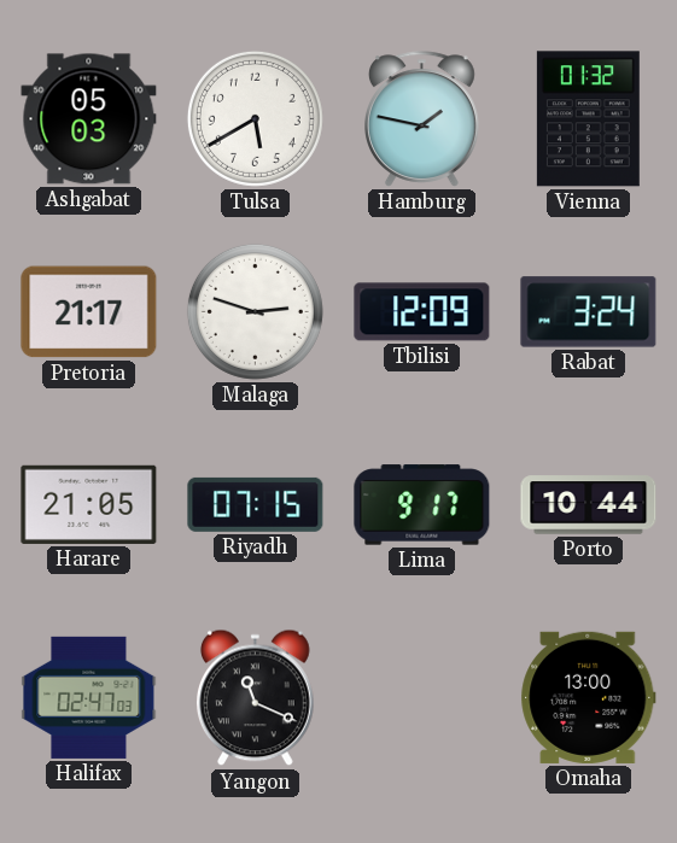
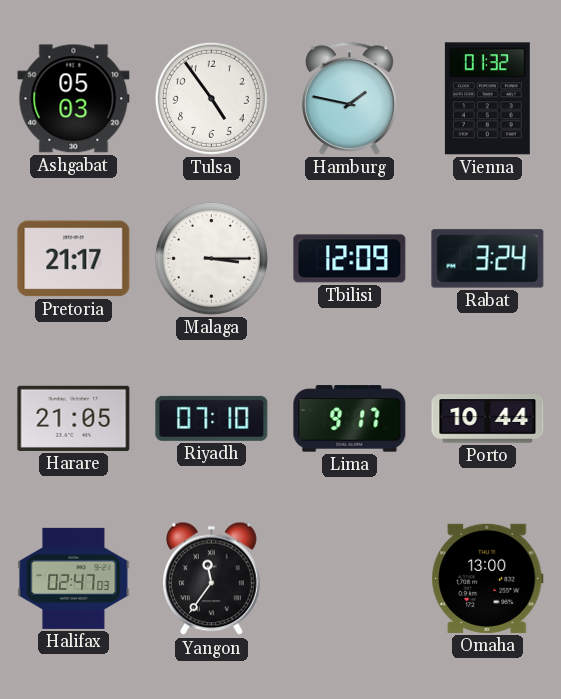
Tulsa: 5:40 -> 4:54 (211, 98)
Malaga: 2:48 -> 3:15 (211, 258)
Riyadh: 07:15 -> 07:10 (212, 418)
Yangon: 11:19 -> 11:36 (212, 579)
